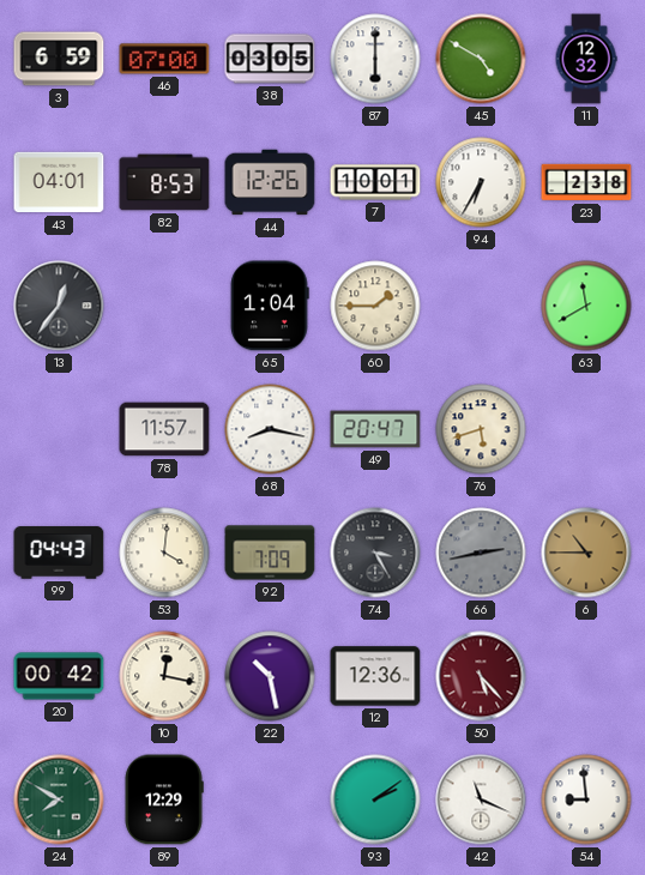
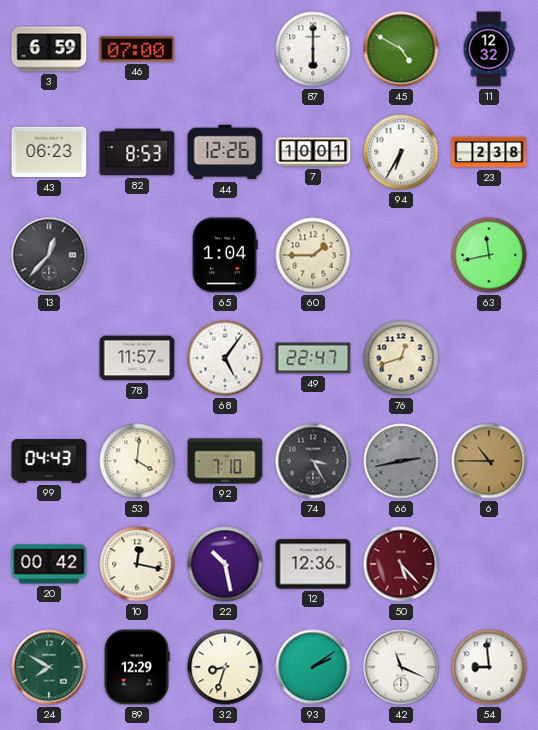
38: 03:05 -> none (270, 59)
43: 04:01 -> 06:23 (49, 152)
13: 12:36 -> 12:37 (49, 255)
63: 11:40 -> 11:43 (489, 255)
68: 8:17 -> 5:06 (225, 358)
49: 20:47 -> 22:47 (313, 358)
76: 5:42 -> 12:42 (401, 358)
92: 7:09 -> 7:10 (225, 461)
32: none -> 8:33 (225, 667)
